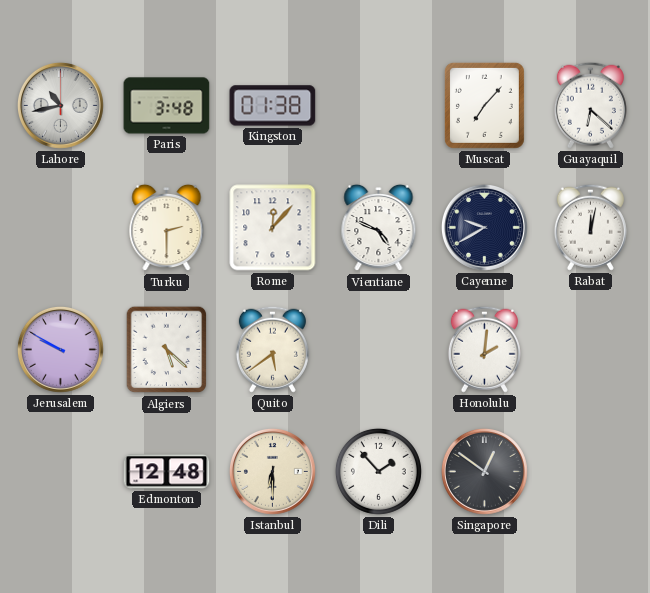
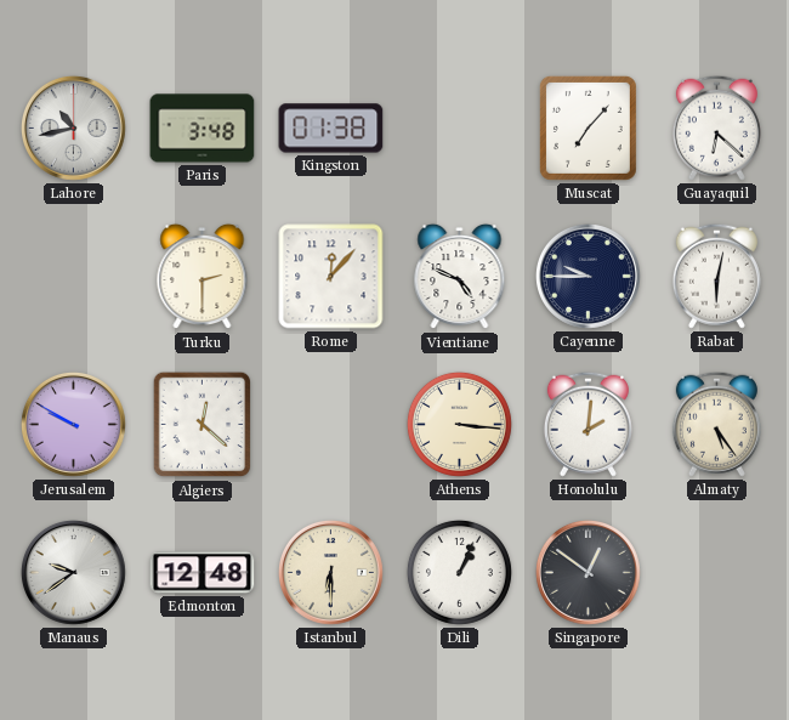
Cayenne: 9:40 -> 9:45 (588, 276)
Rabat: 12:02 -> 6:02 (716, 276)
Algiers: 5:22 -> 12:22 (203, 425)
Quito: 5:39 -> none (272, 349)
Athens: none -> 3:16 (459, 424)
Almaty: none -> 5:24 (716, 424)
Manaus: none -> 9:39 (73, 572)
Dili: 1:53 -> 1:04 (459, 572)
